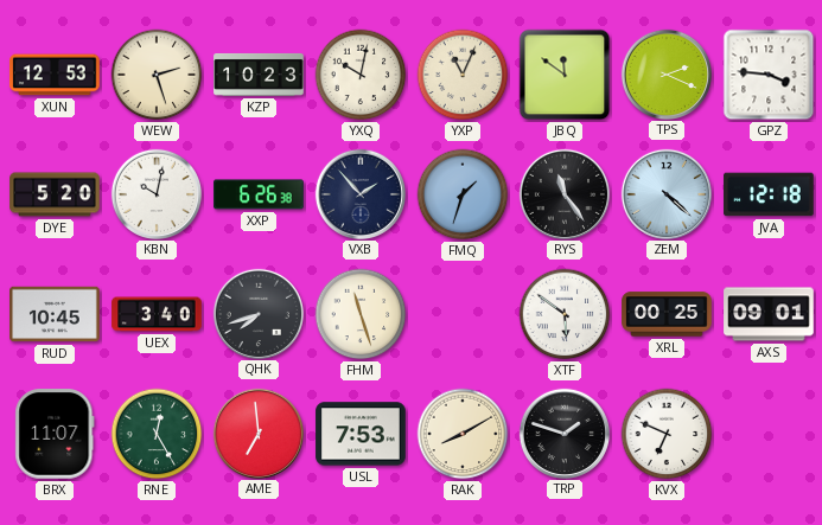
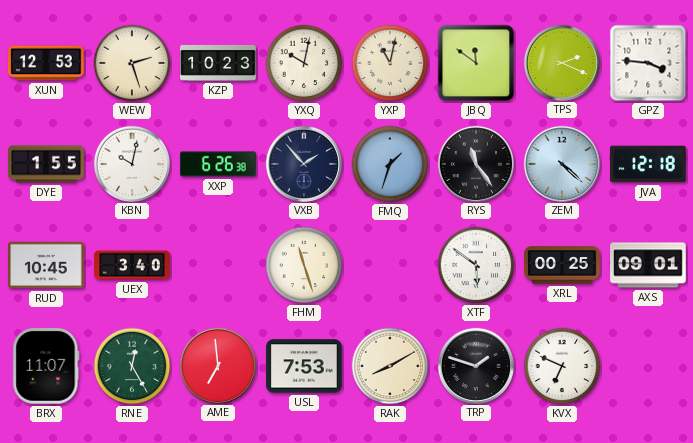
YXP: 11:04 -> 11:02 (390, 63)
DYE: 5:20 -> 1:55 (46, 164)
QHK: 7:42 -> none (257, 313)
